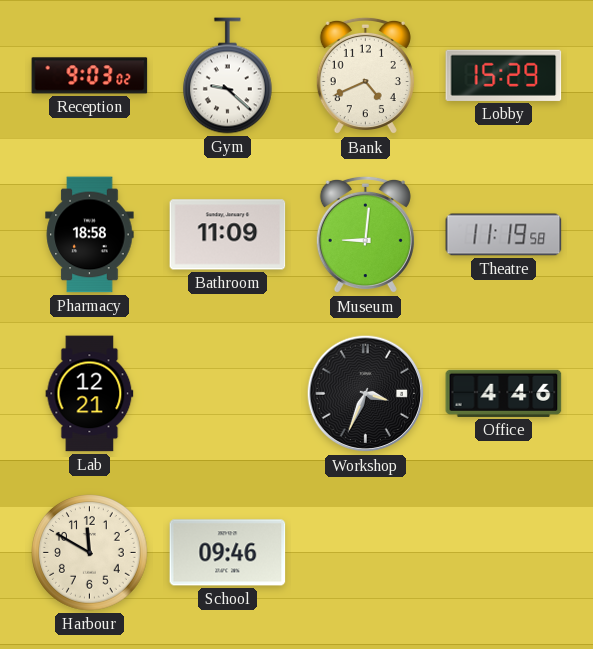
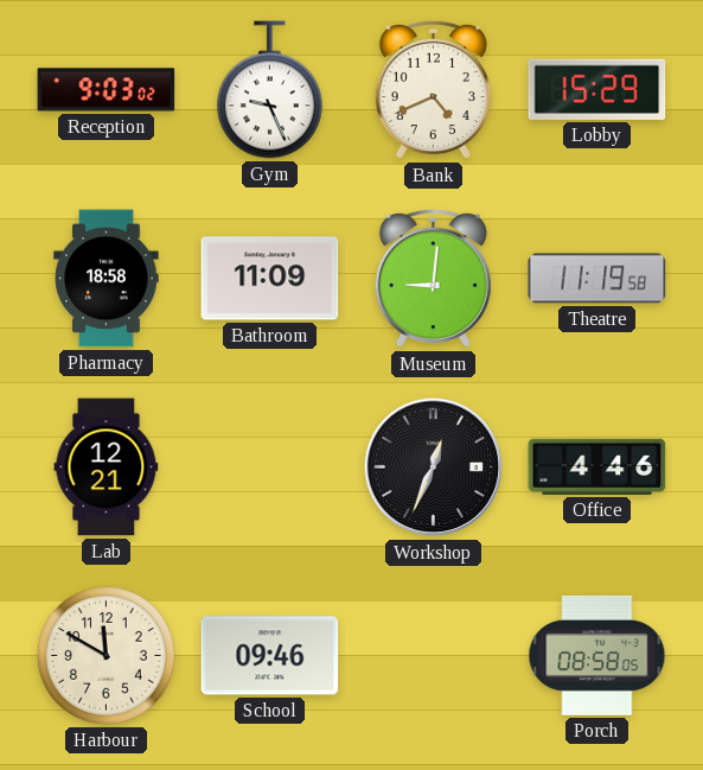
Gym: 9:22 -> 9:26 (269, 90)
Workshop: 3:34 -> 12:34 (434, 467)
Porch: none -> 08:58 (597, 655)
